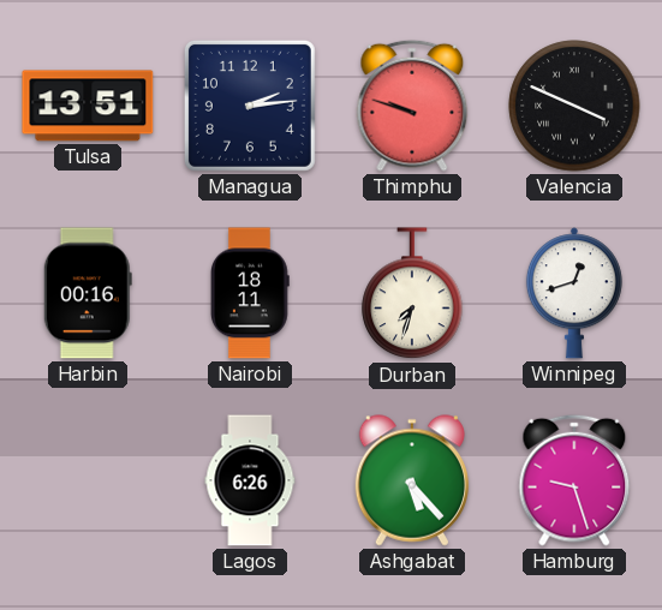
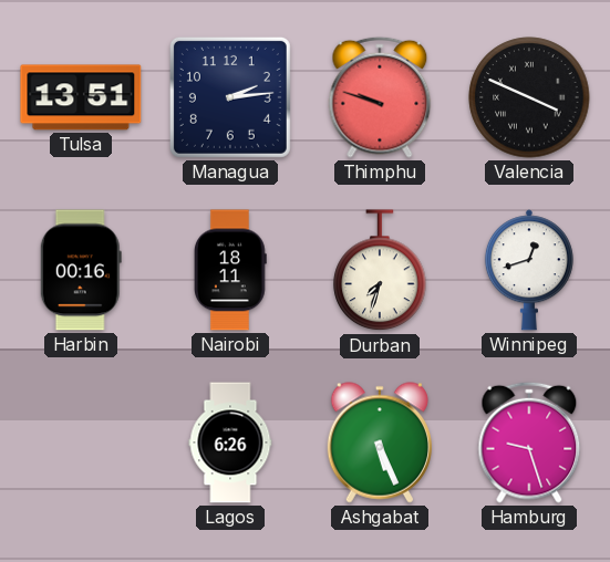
Ashgabat: 5:23 -> 5:26 (379, 443)
